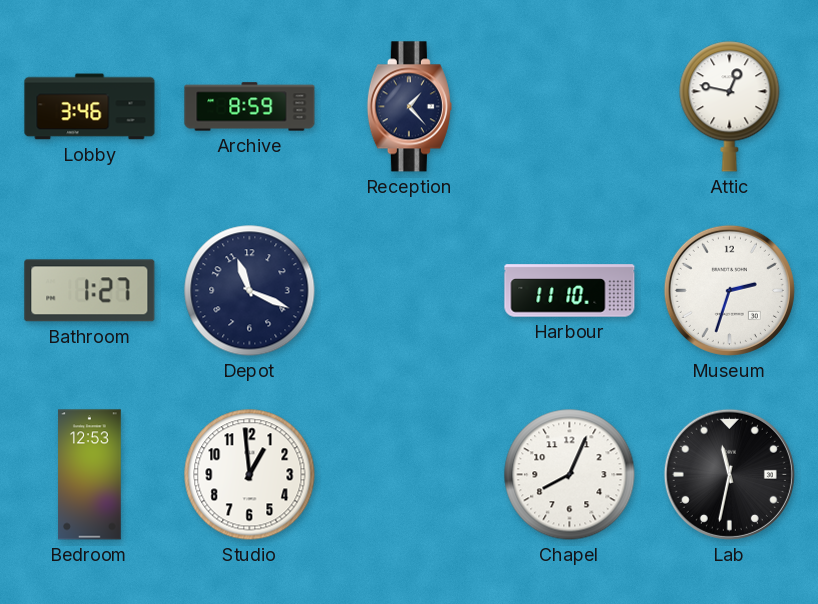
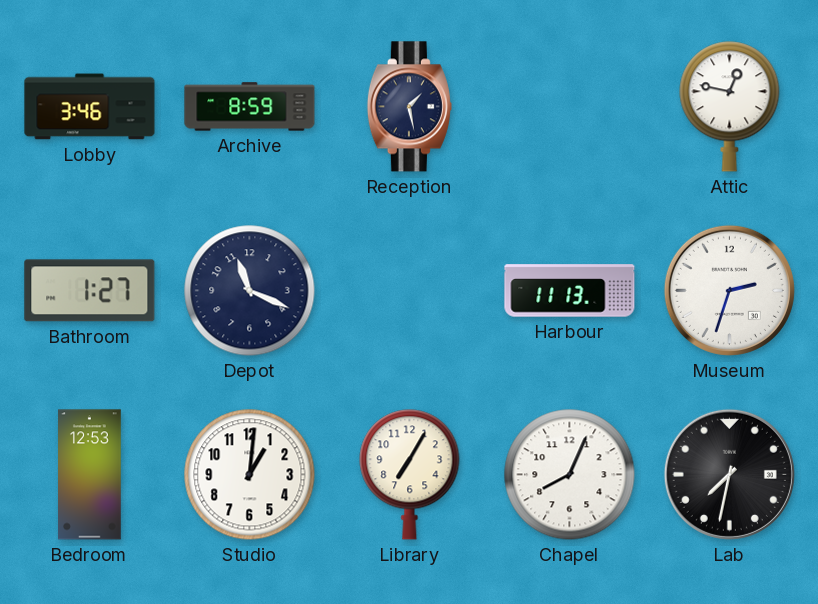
Reception: 1:23 -> 1:28 (409, 107)
Harbour: 11:10 -> 11:13 (570, 291)
Studio: 12:59 -> 1:01 (250, 475)
Library: none -> 7:05 (410, 475)
Lab: 11:32 -> 7:32 (729, 474)
